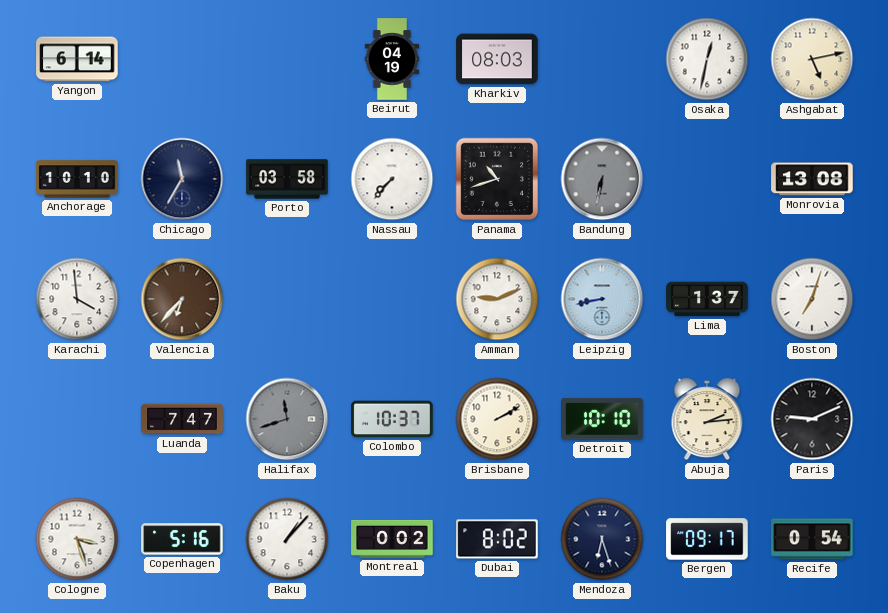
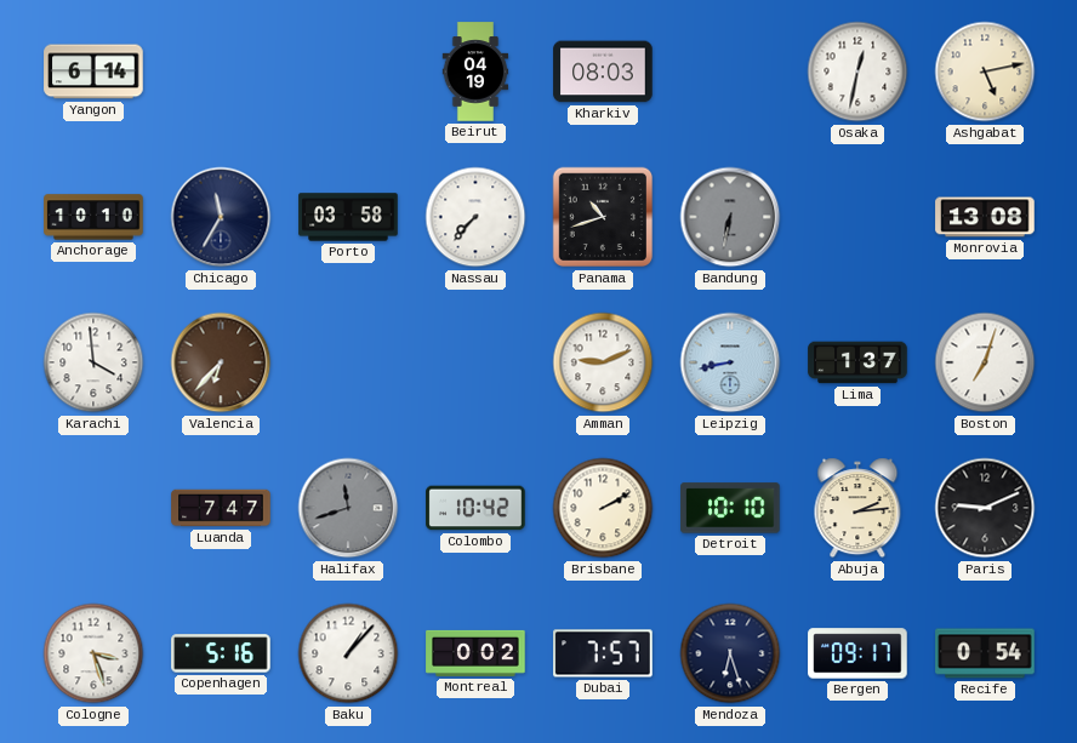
Colombo: 10:37 -> 10:42 (475, 508)
Dubai: 8:02 -> 7:57 (603, 653)
